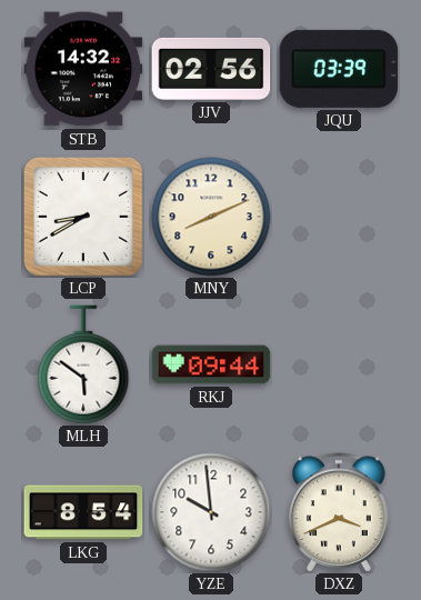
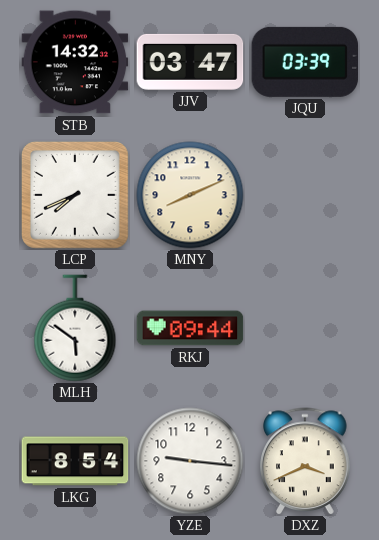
JJV: 02:56 -> 03:47 (190, 62)
LCP: 8:40 -> 7:41 (75, 195)
YZE: 9:59 -> 9:16 (190, 461)
